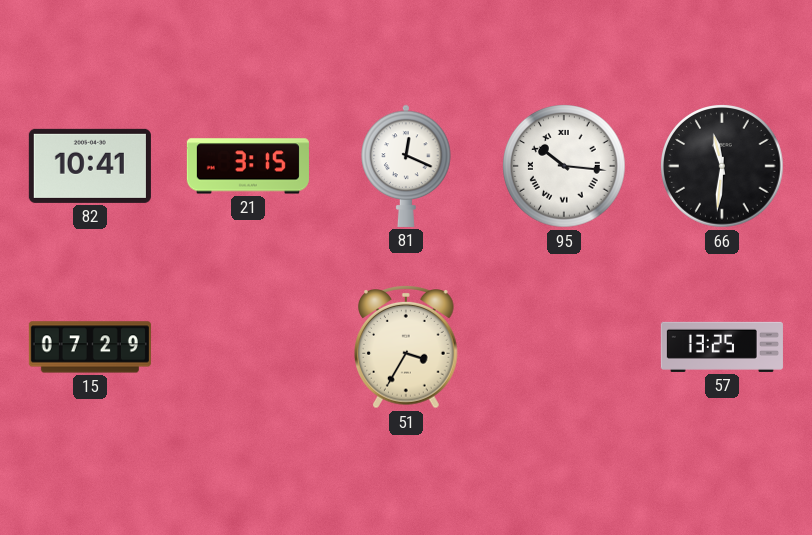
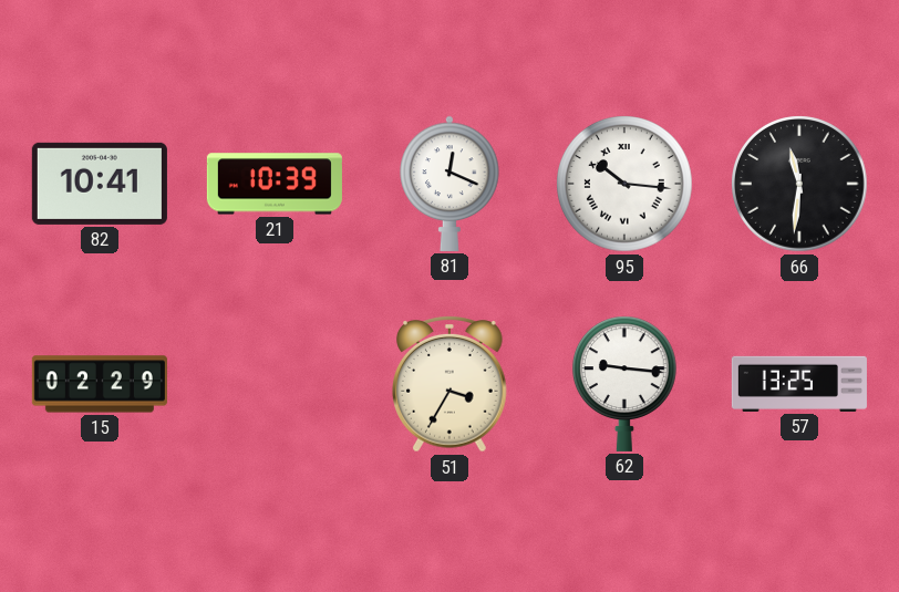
21: 3:15 -> 10:39 (275, 184)
15: 07:29 -> 02:29 (100, 384)
62: none -> 9:16 (626, 384)
